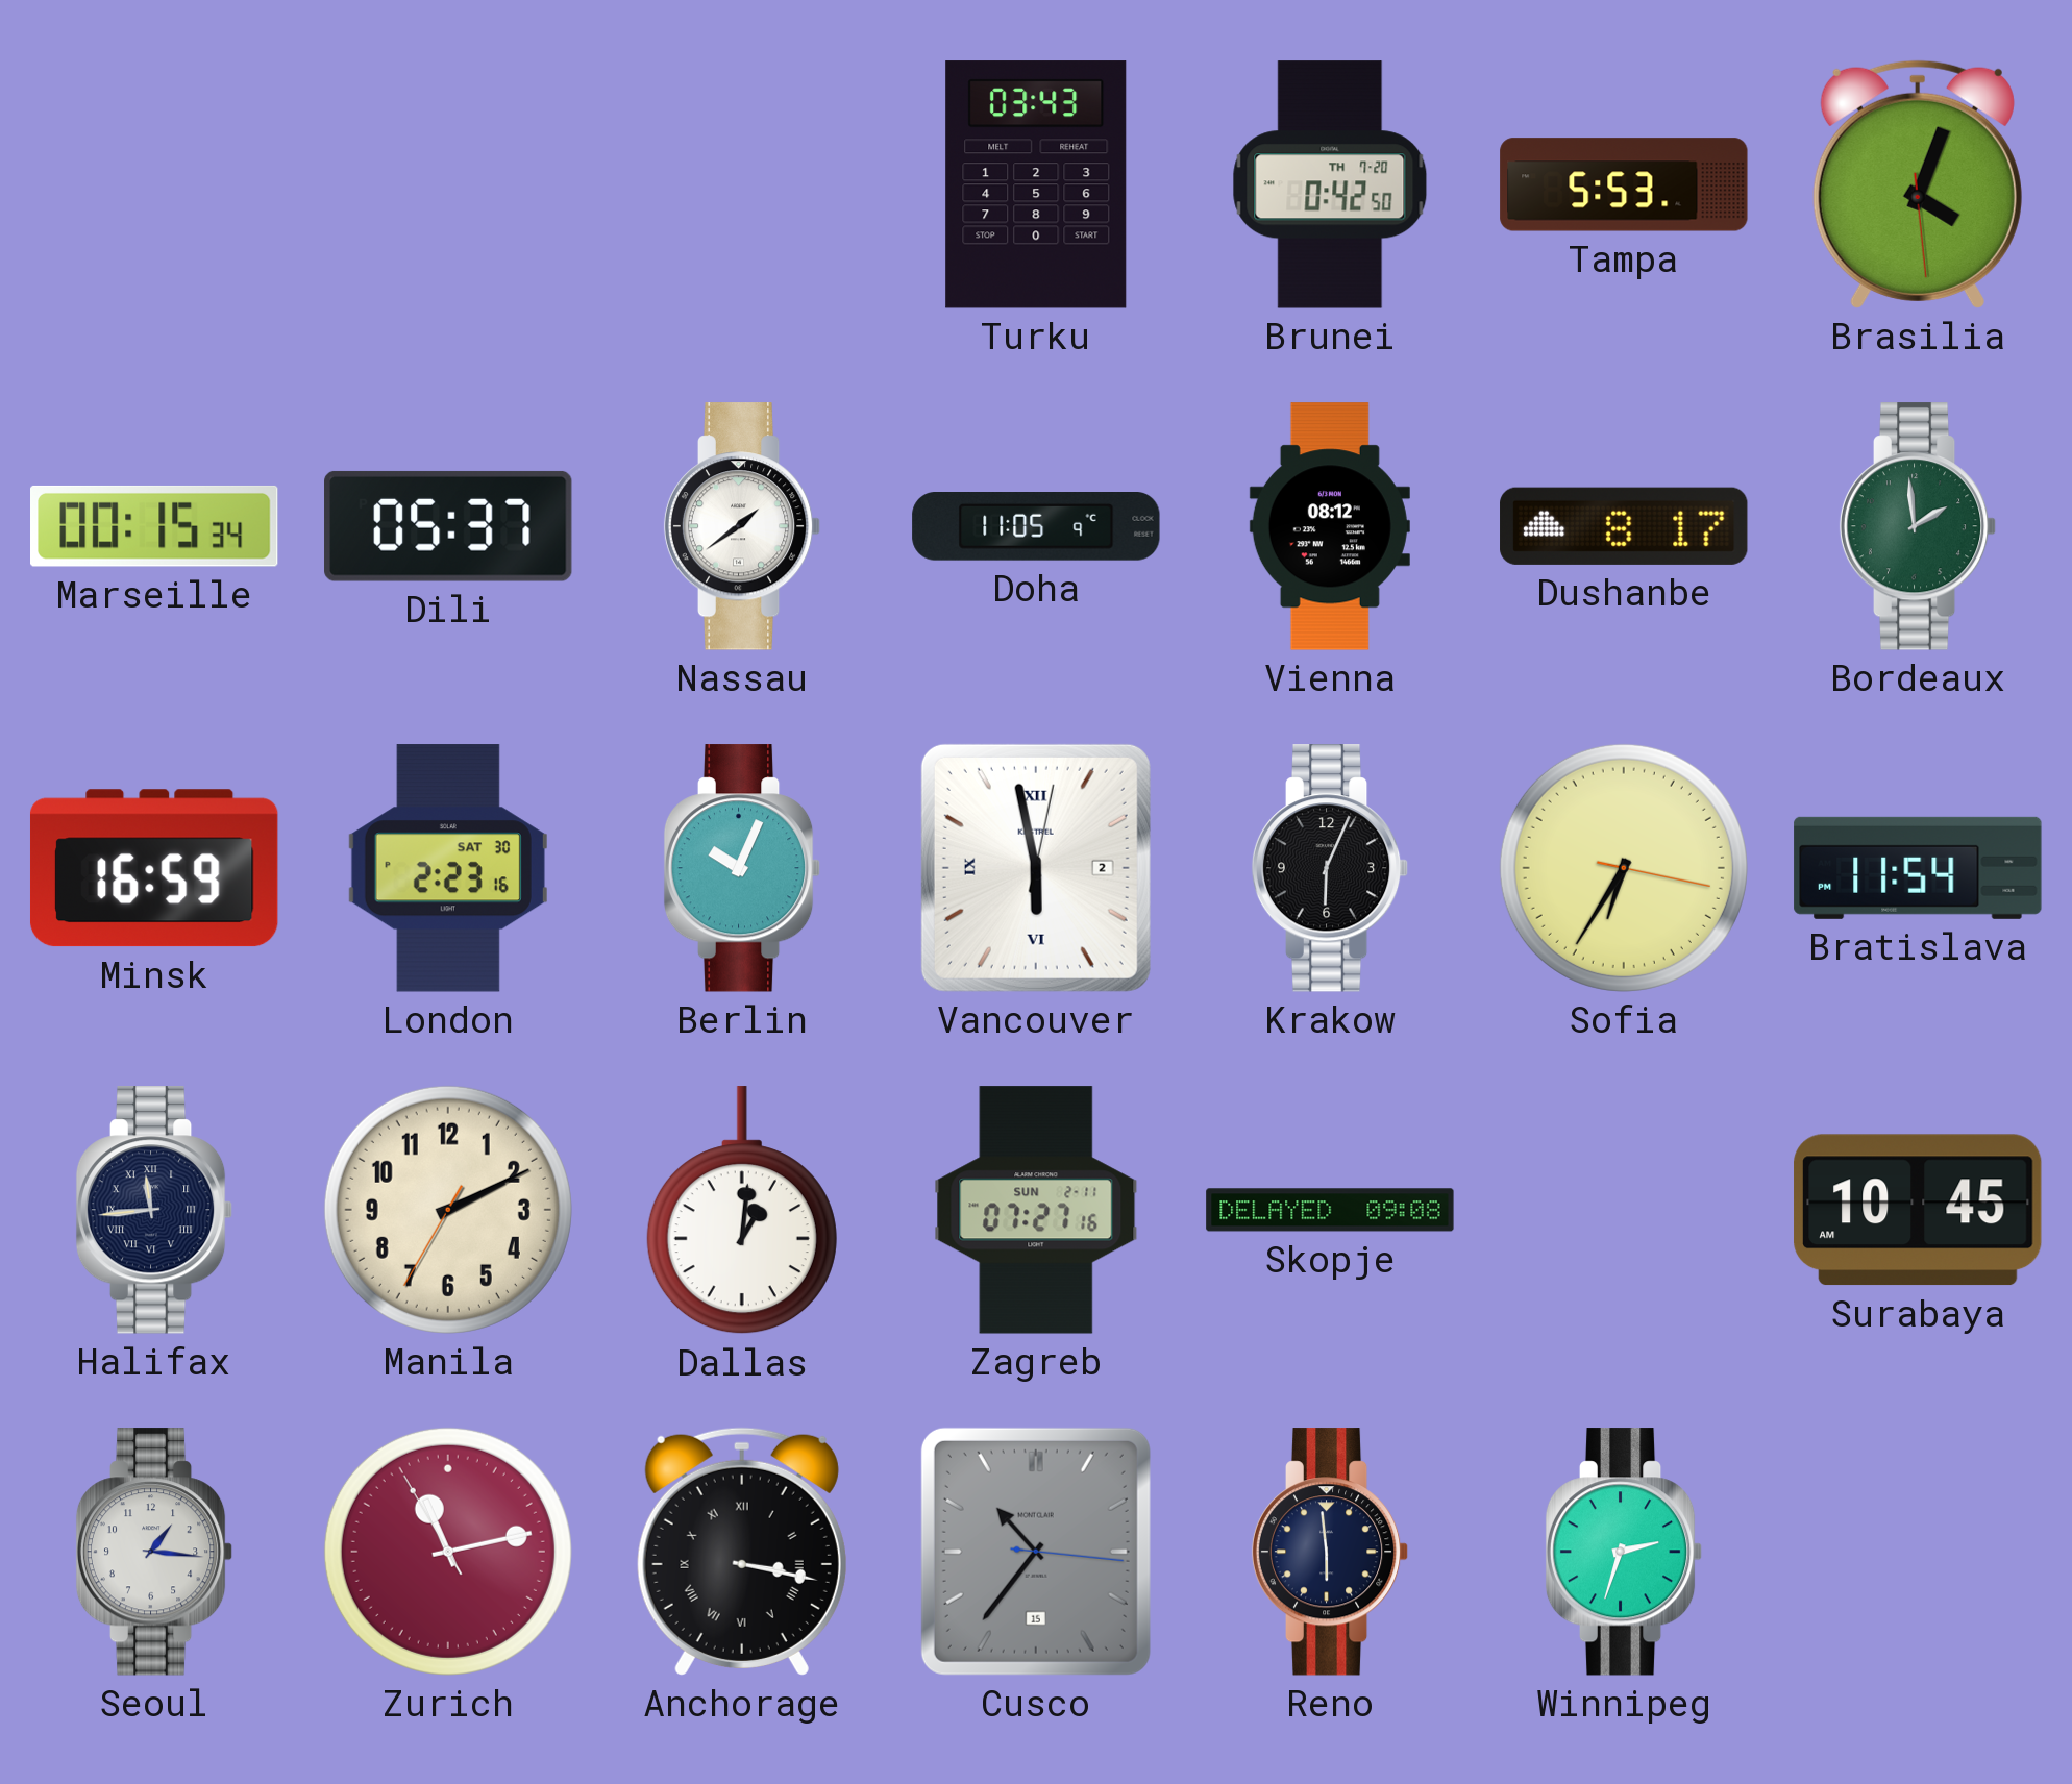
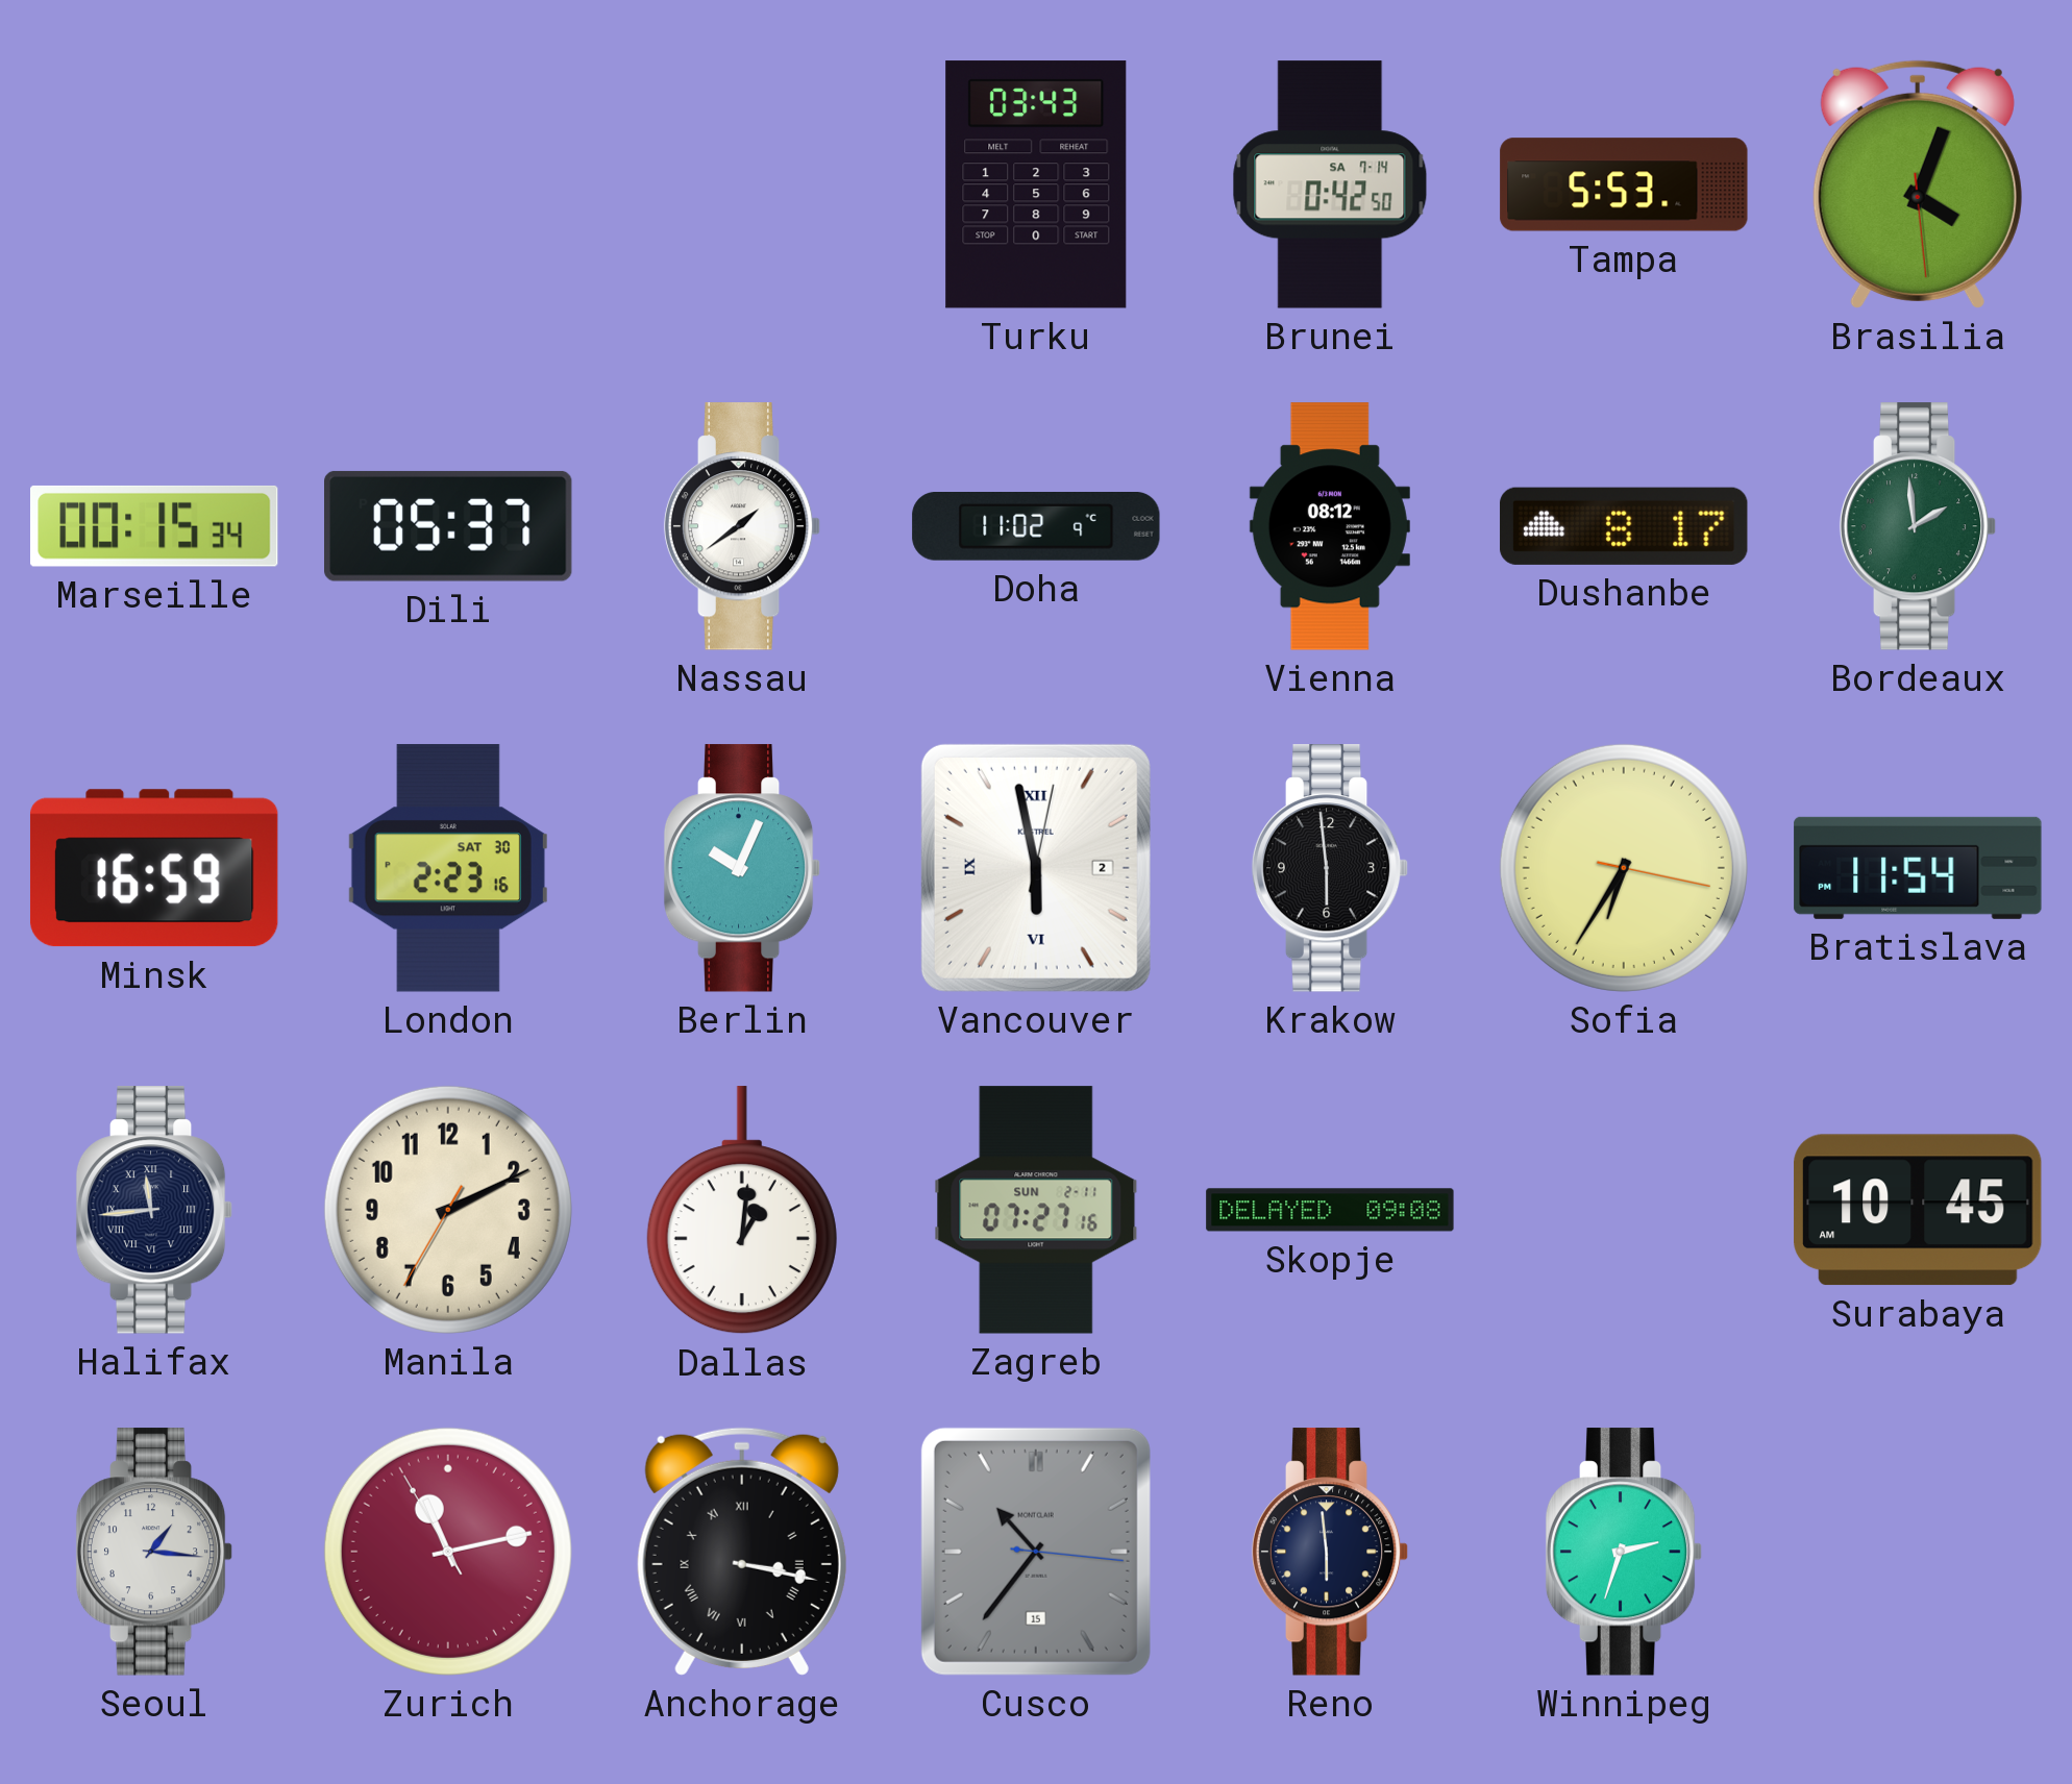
Brunei date: TH 7-20 -> SA 7-14 (1330, 184)
Doha: 11:05 -> 11:02 (1036, 527)
Krakow: 6:04 -> 5:59 (1330, 868)
